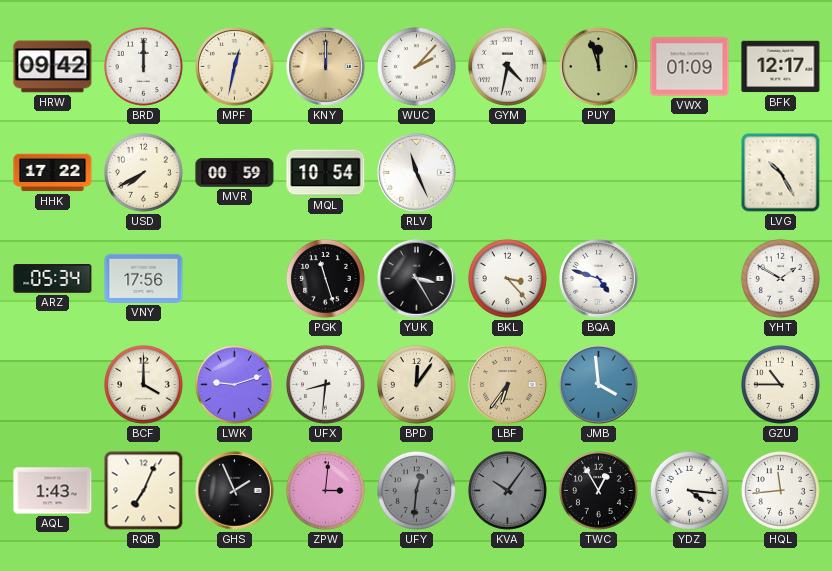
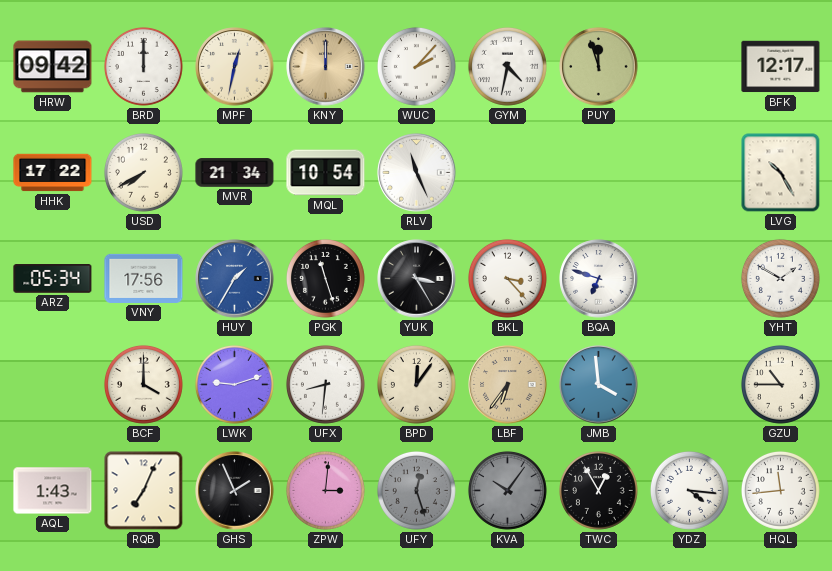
VWX: 01:09 -> none (690, 67)
MVR: 00:59 -> 21:34 (235, 173)
HUY: none -> 1:35 (235, 279)
BQA: 4:48 -> 6:48 (599, 279)
UFY: 12:31 -> 12:27 (416, 490)
